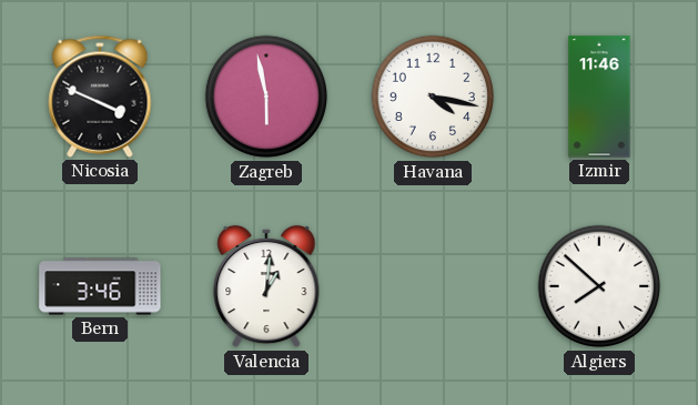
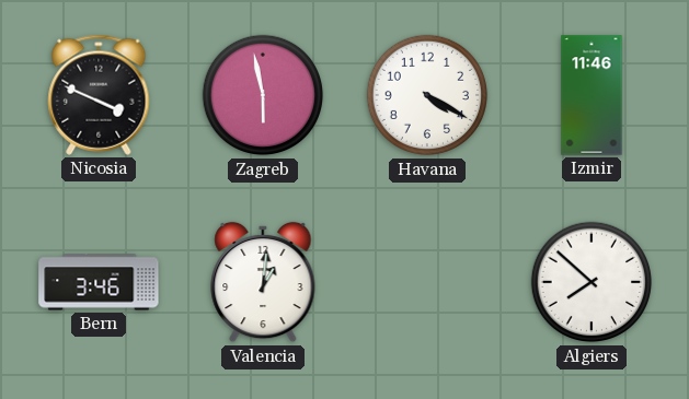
Havana: 4:17 -> 4:20 (427, 95)
